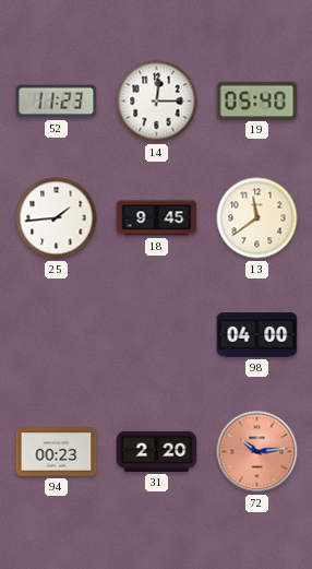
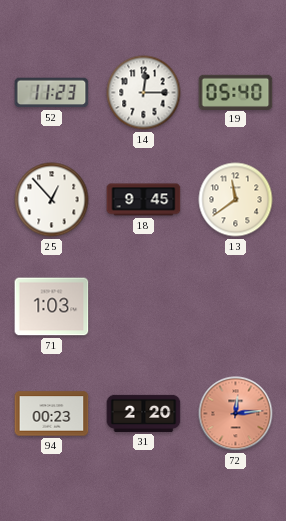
25: 1:44 -> 12:53 (52, 200)
71: none -> 1:03 (52, 307)
98: 04:00 -> none (257, 335)
72: 10:14 -> 12:14 (236, 414)
